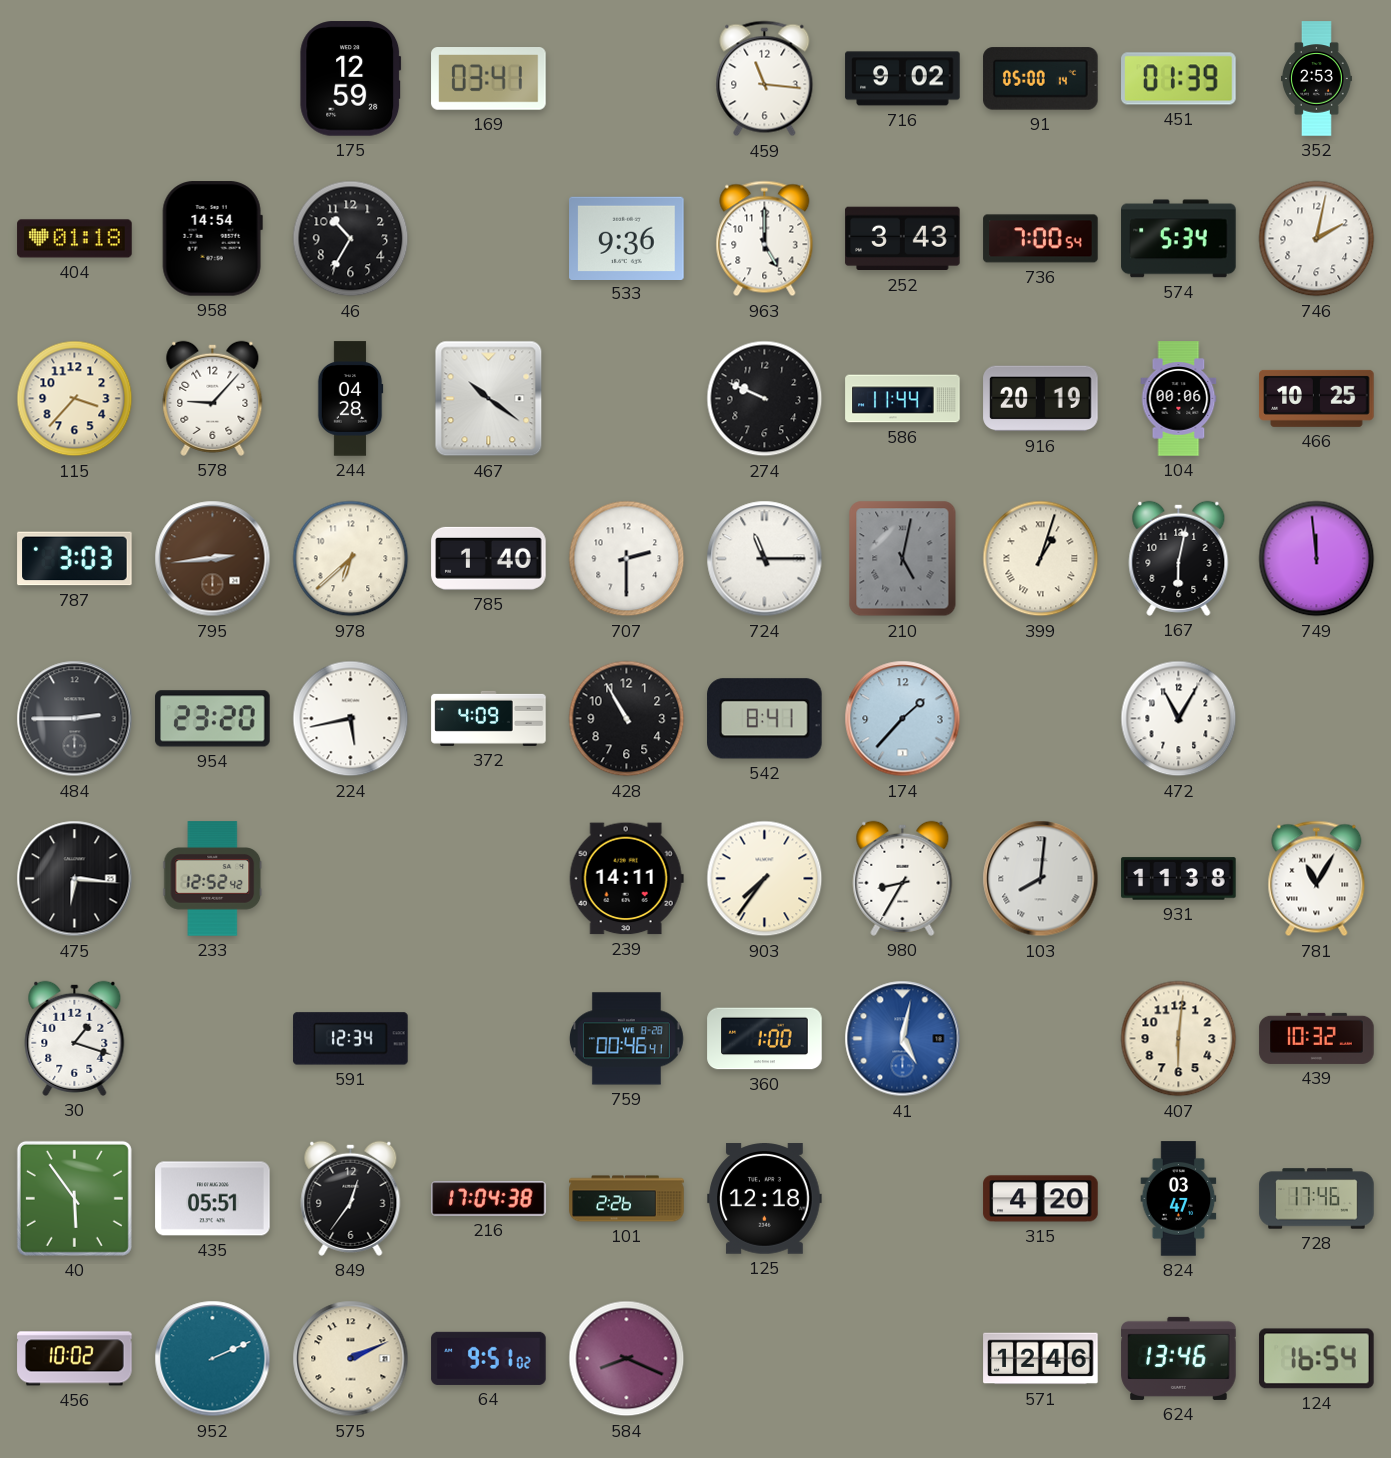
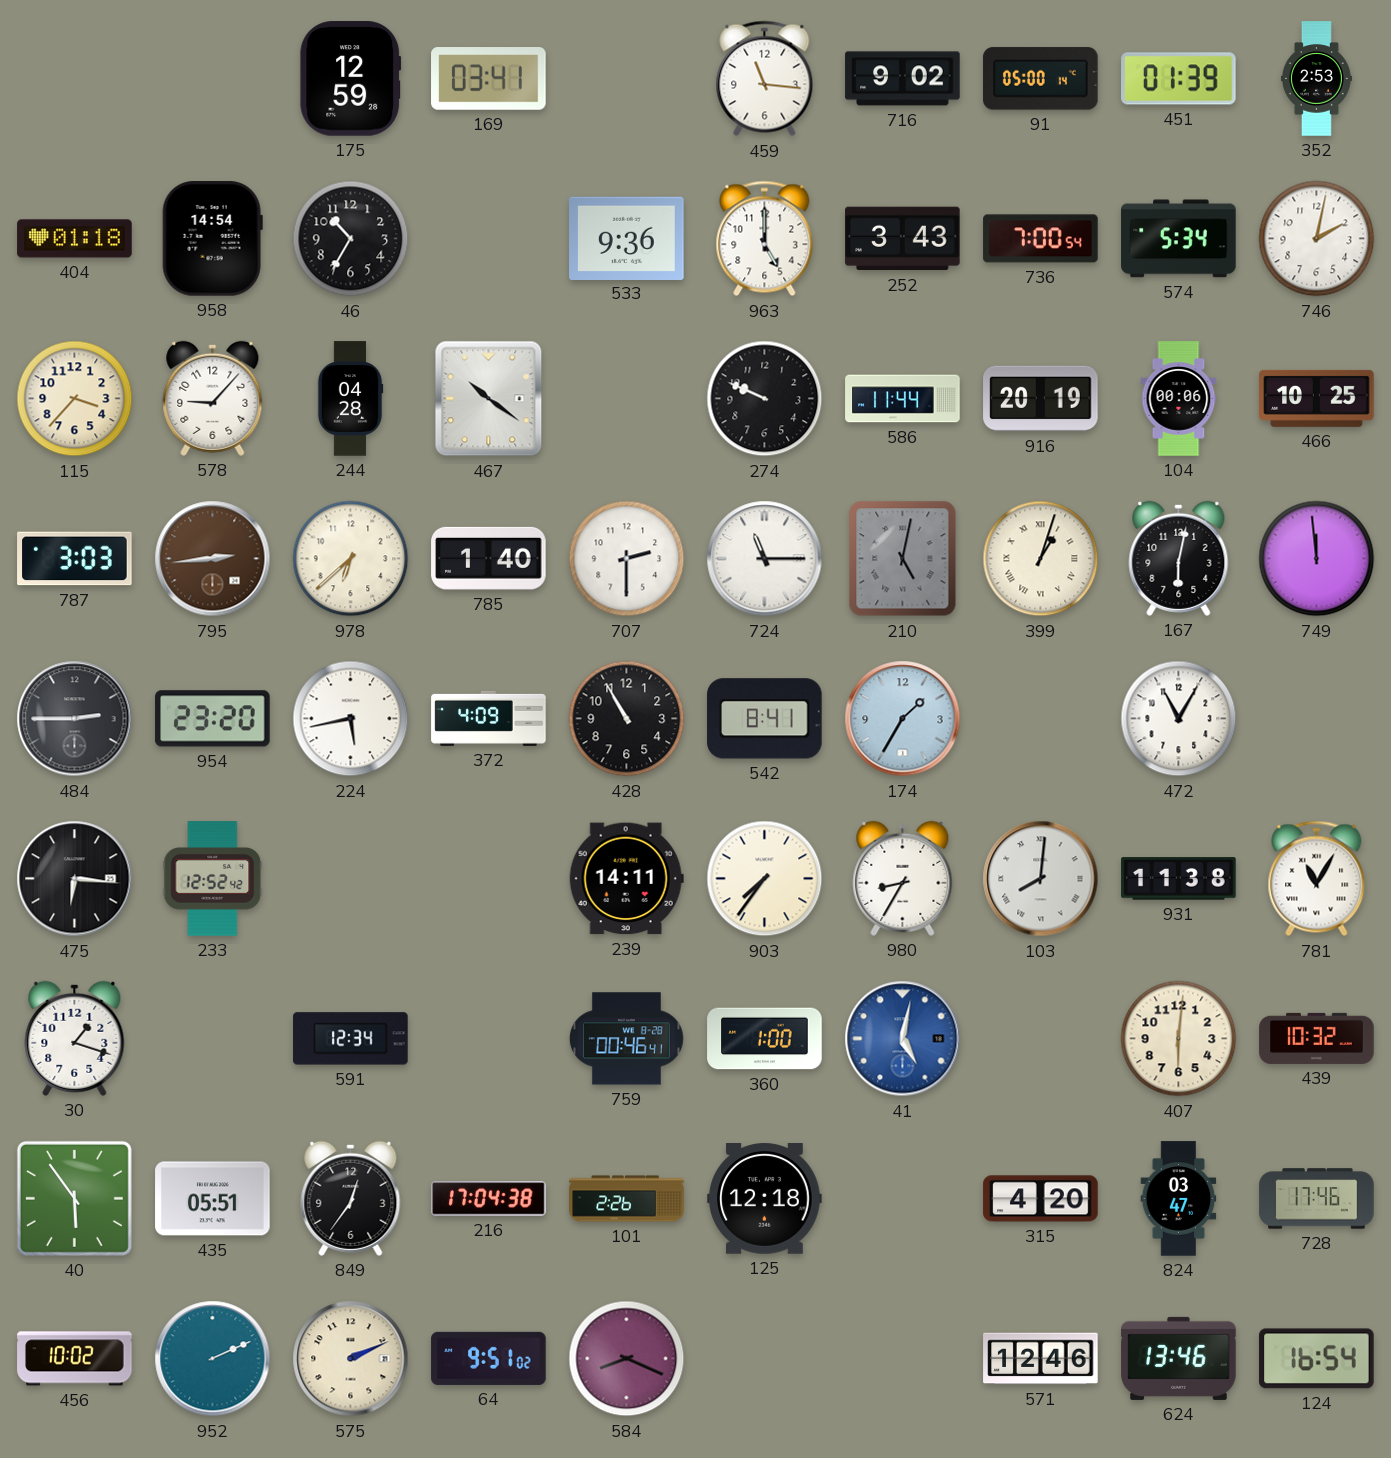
174: 1:37 -> 1:35 (903, 719)
